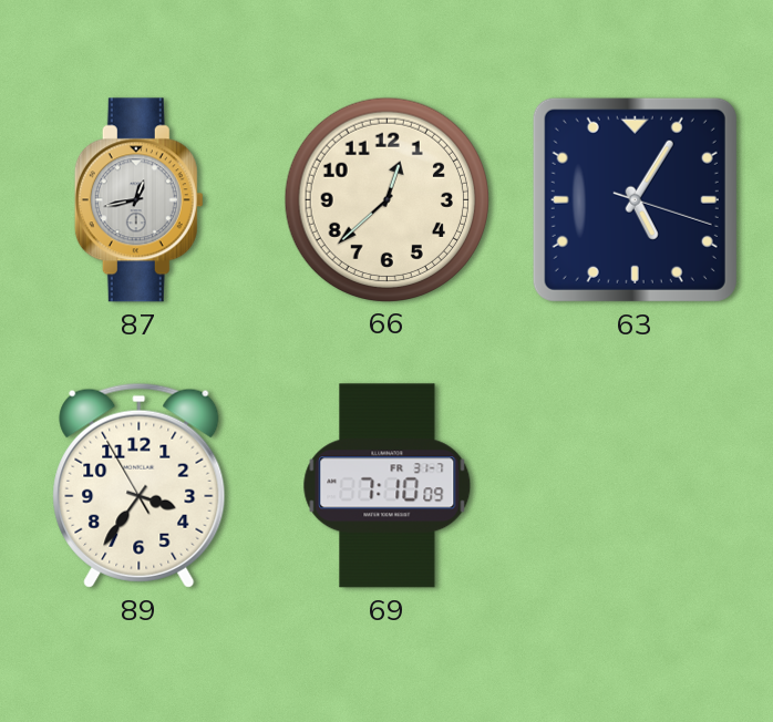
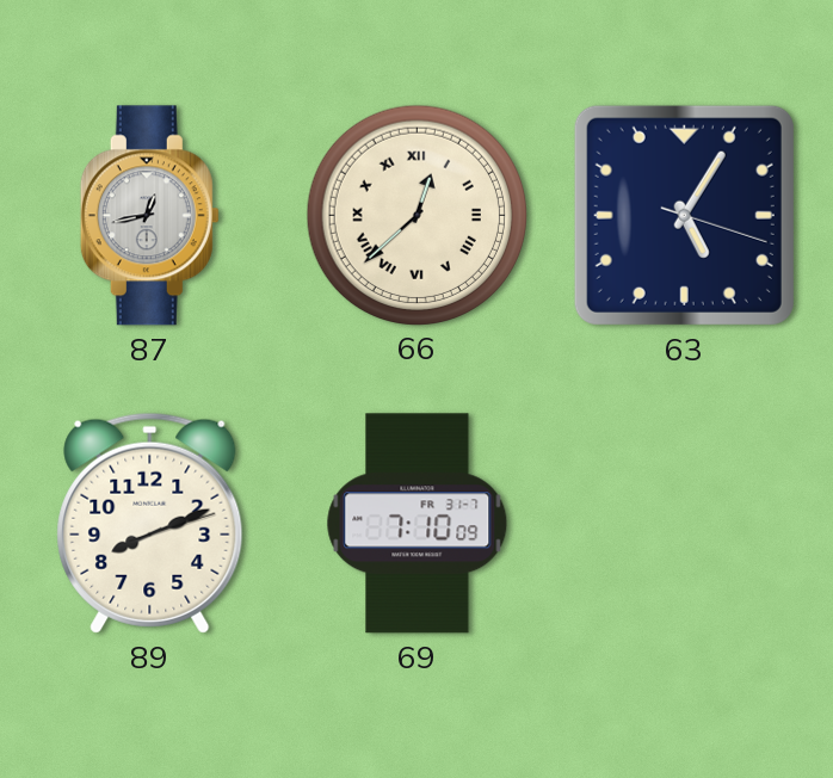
66 numerals: Arabic -> Roman (416, 215)
89: 3:35 -> 8:11 (150, 523)
